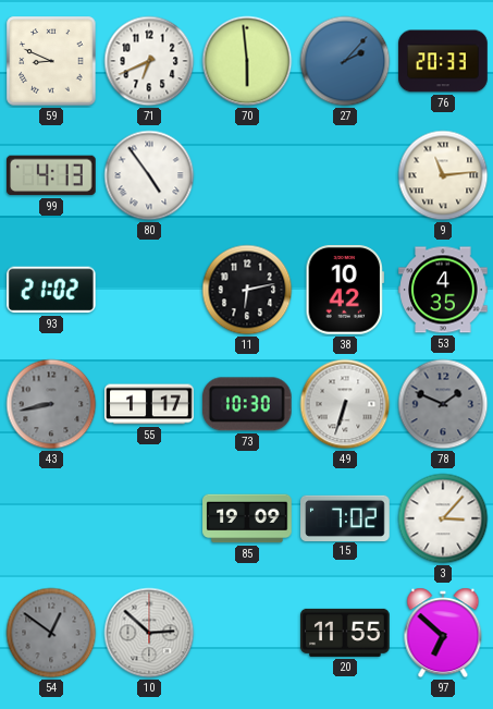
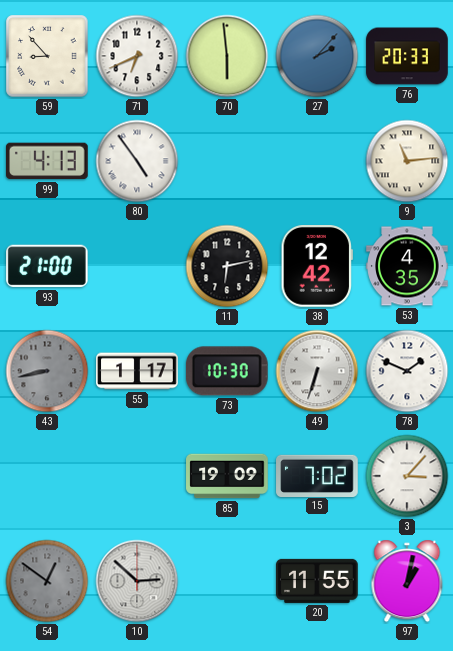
59: 8:49 -> 8:53 (47, 56)
93: 21:02 -> 21:00 (48, 266)
38: 10:42 -> 12:42 (317, 266)
78 dial: grey -> white (407, 371)
97: 6:52 -> 1:02 (407, 581)
